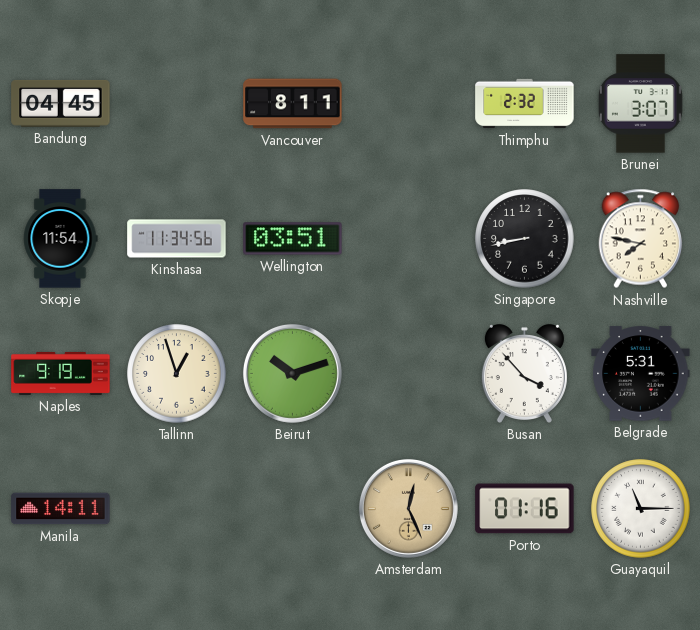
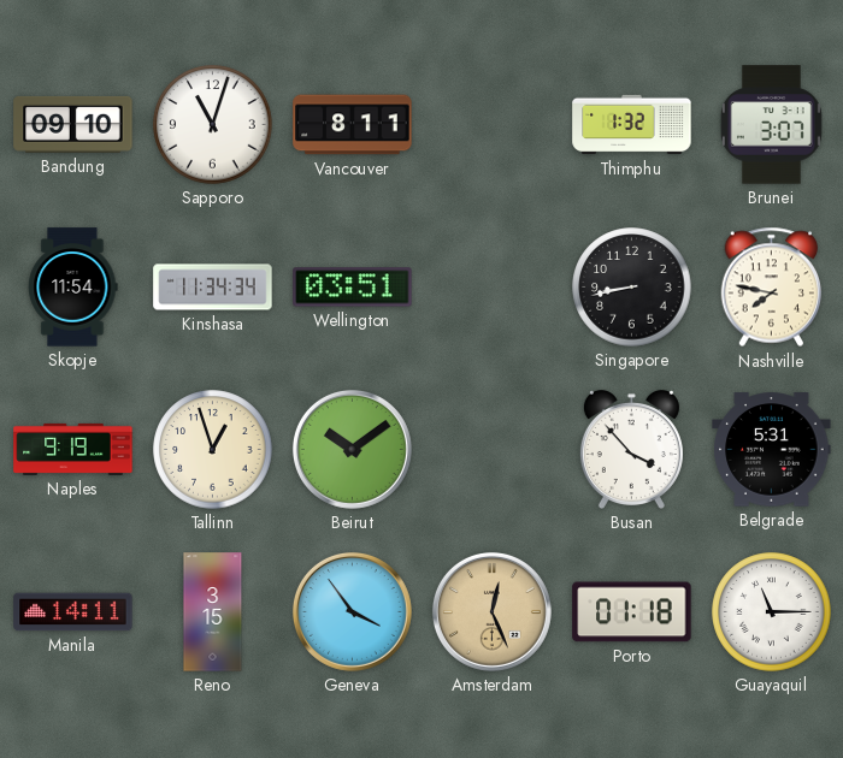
Bandung: 04:45 -> 09:10 (73, 124)
Sapporo: none -> 11:03 (213, 125)
Thimphu: 2:32 -> 1:32 (632, 125)
Kinshasa: 11:34:56 -> 11:34:34 (213, 288)
Beirut: 10:12 -> 10:09 (352, 449)
Reno: none -> 3:15 (213, 612)
Geneva: none -> 3:54 (352, 611)
Porto: 01:16 -> 01:18 (632, 612)
